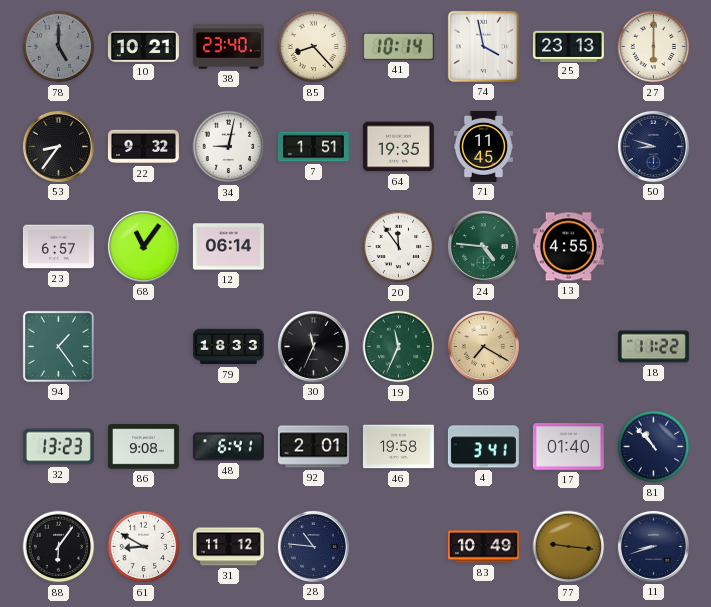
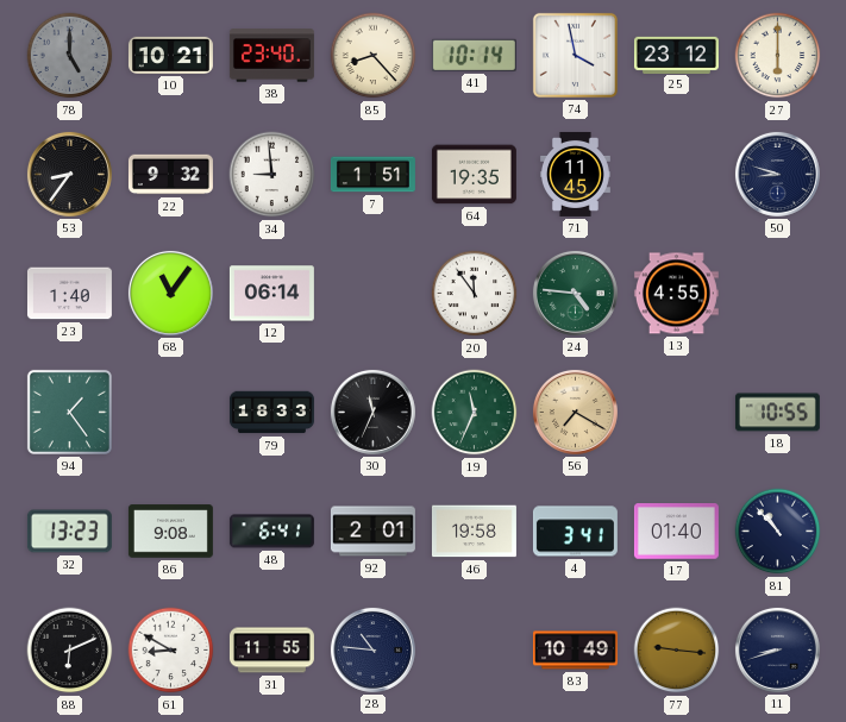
25: 23:13 -> 23:12 (676, 55)
34: 9:02 -> 8:59 (272, 175)
23: 6:57 -> 1:40 (69, 294)
18: 11:22 -> 10:55 (777, 413)
88: 6:06 -> 6:11 (70, 651)
31: 11:12 -> 11:55 (271, 651)
